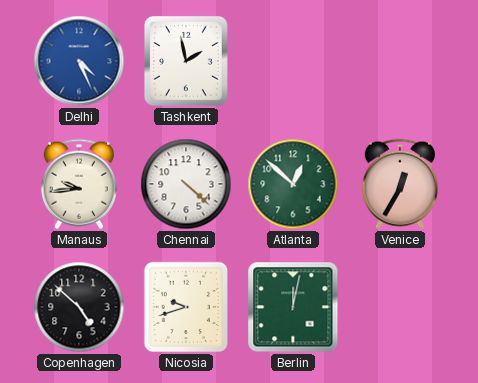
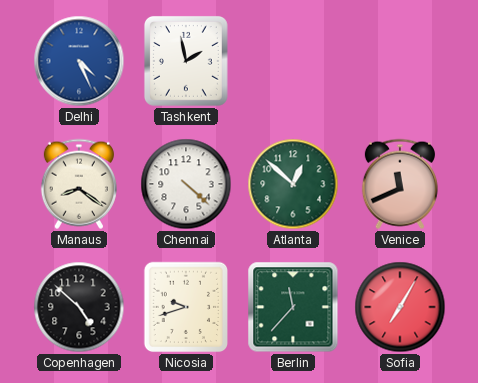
Manaus: 9:44 -> 8:21 (79, 184)
Venice: 12:35 -> 11:41 (400, 184)
Berlin: 12:02 -> 11:37 (293, 307)
Sofia: none -> 7:05 (400, 307)
